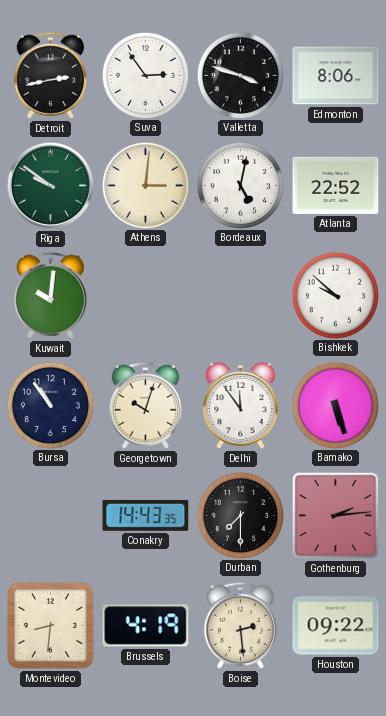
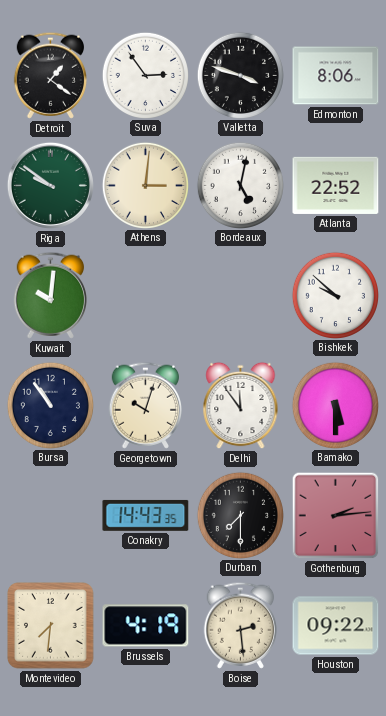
Detroit: 2:43 -> 1:21 (50, 75)
Bamako: 5:27 -> 5:30 (335, 405)
Montevideo: 8:31 -> 7:31 (51, 626)
